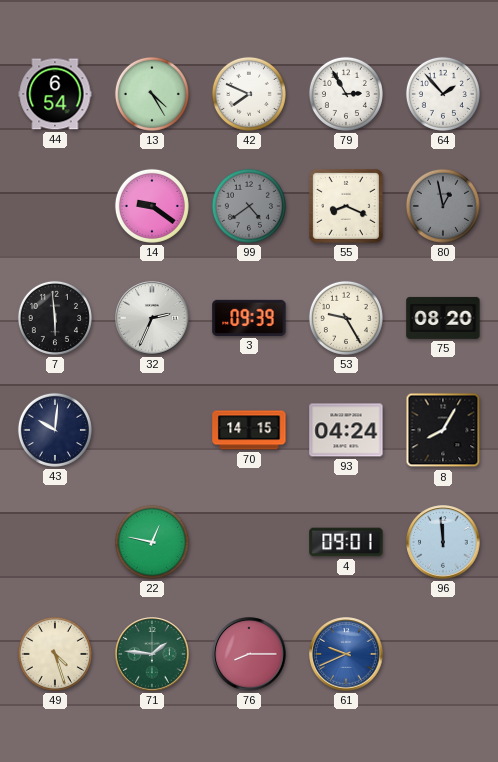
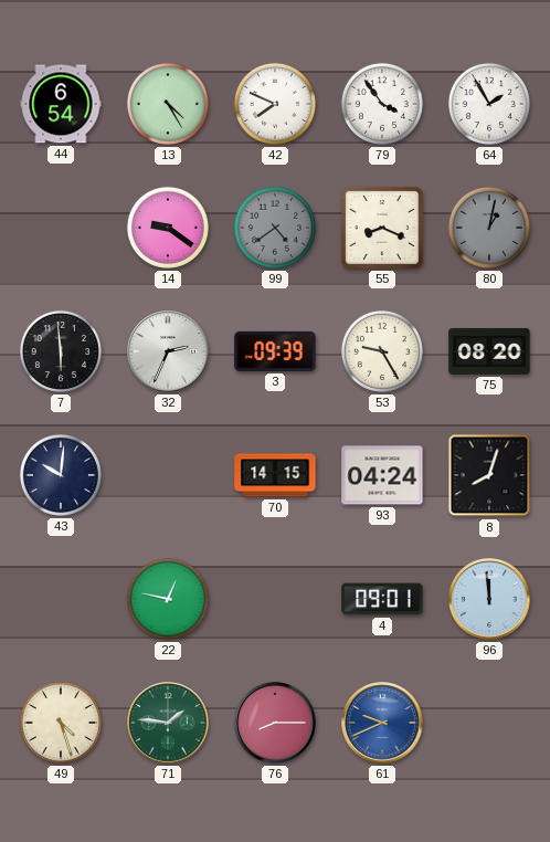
79: 2:55 -> 3:54 (382, 104)
64: 1:53 -> 1:55 (489, 104)
80: 12:58 -> 1:02 (489, 228)
8: 8:05 -> 8:03 (489, 475)
